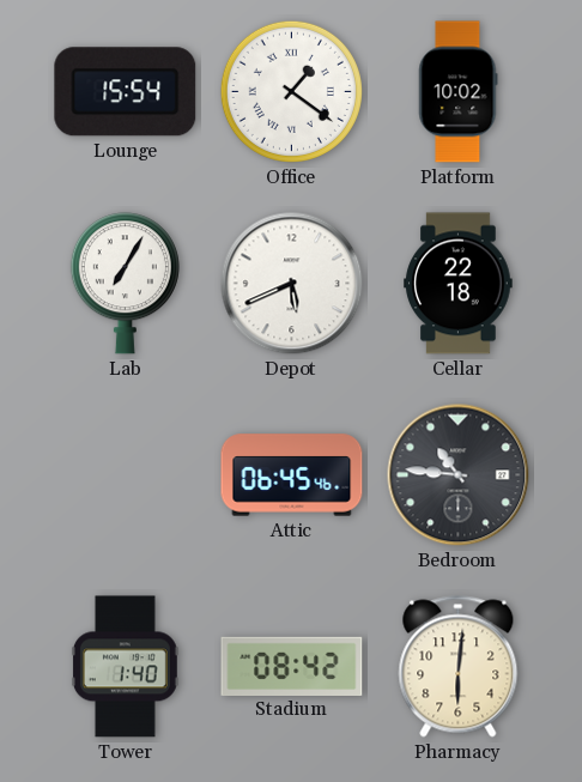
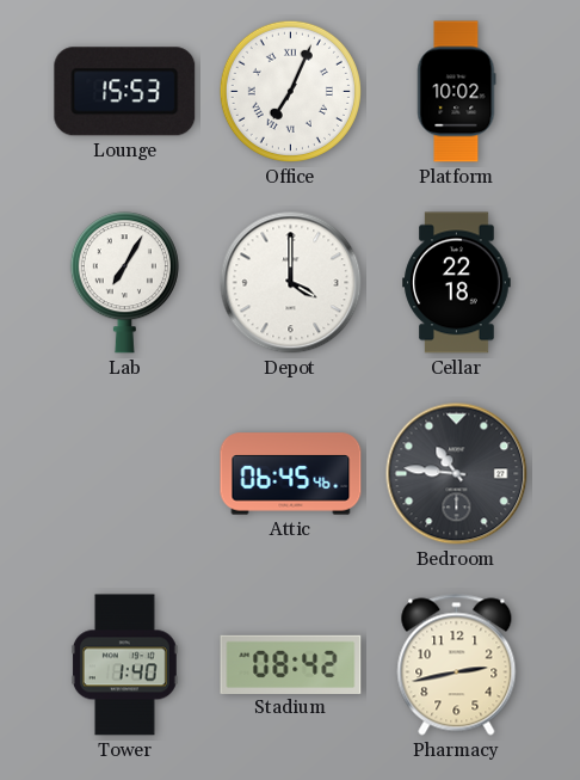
Lounge: 15:54 -> 15:53 (125, 92)
Office: 1:21 -> 7:04 (290, 91)
Depot: 5:41 -> 4:00 (291, 283)
Pharmacy: 6:01 -> 2:43 (457, 665)
